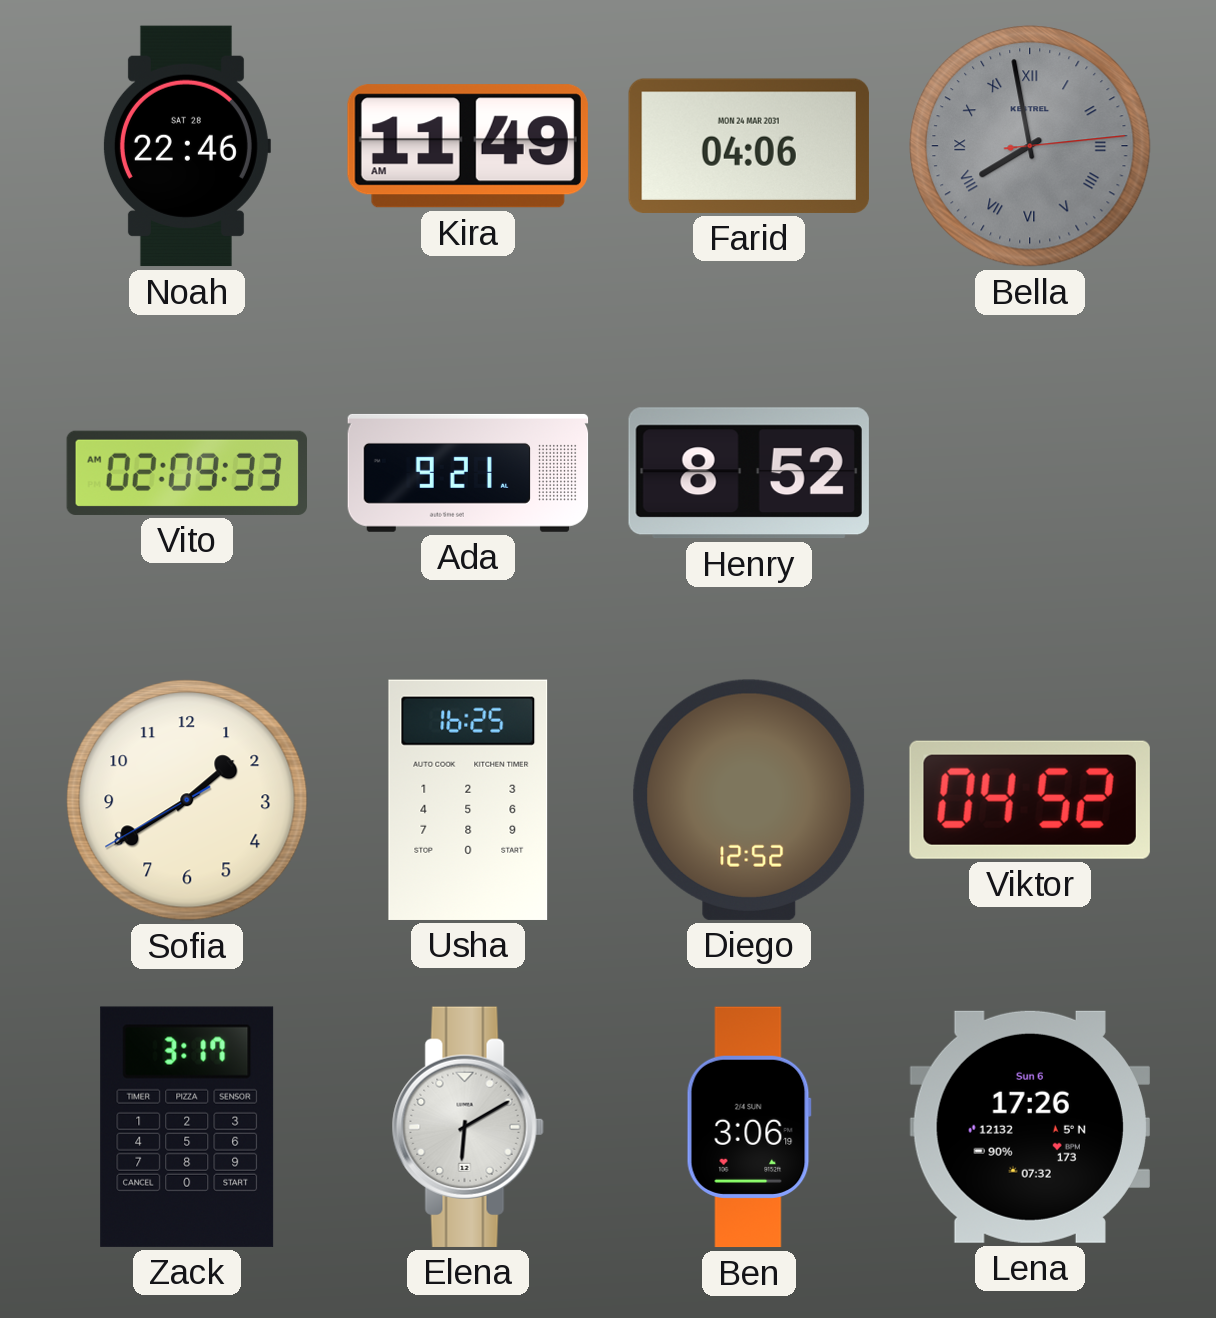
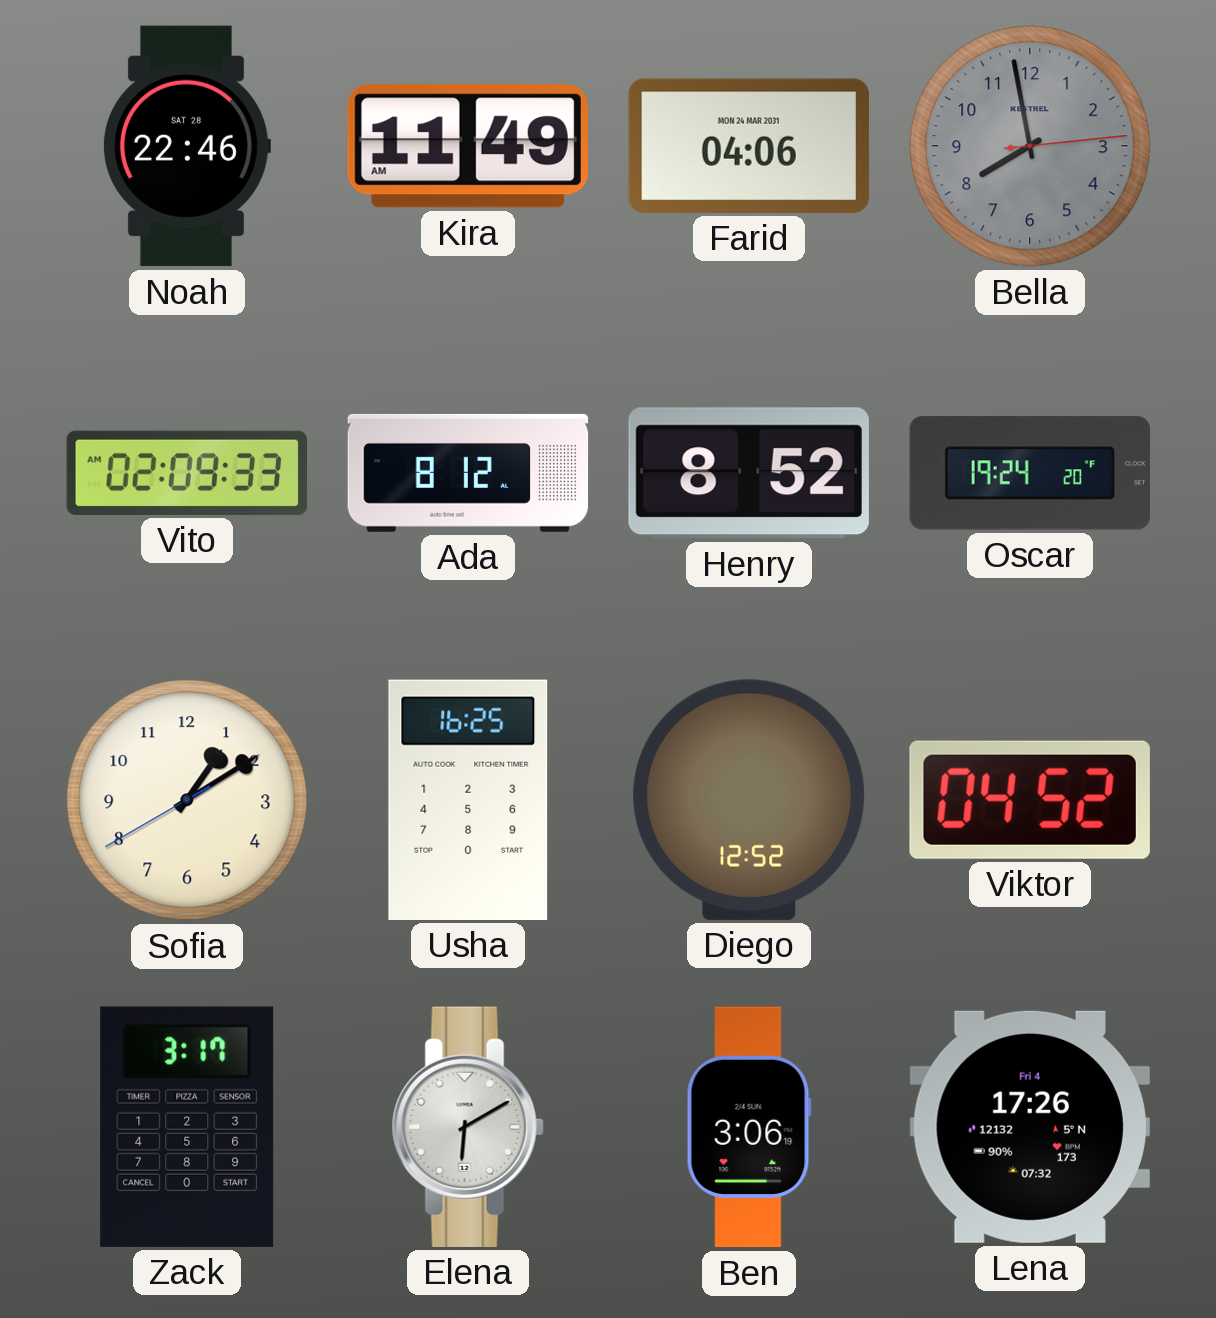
Bella numerals: Roman -> Arabic (1030, 146)
Ada: 9:21 -> 8:12 (468, 473)
Oscar: none -> 19:24 (1029, 473)
Sofia: 1:39 -> 1:09 (187, 800)
Lena date: Sun 6 -> Fri 4 (1030, 1127)
